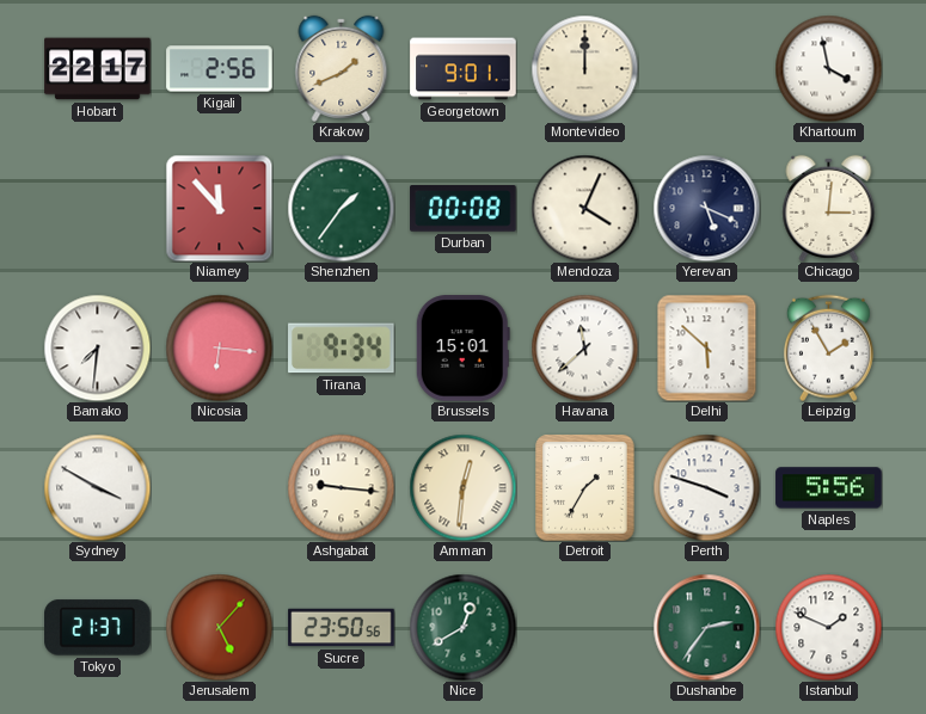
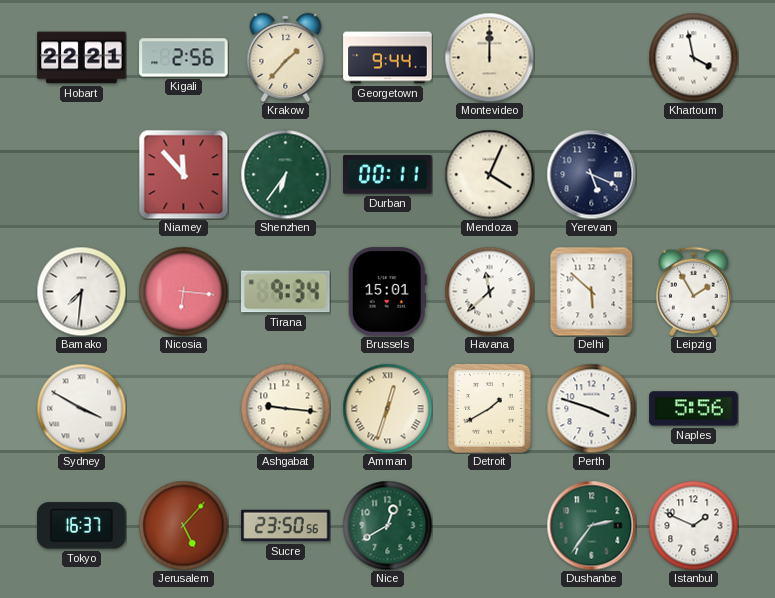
Hobart: 22:17 -> 22:21 (82, 58)
Krakow: 1:41 -> 1:37 (286, 57)
Georgetown: 9:01 -> 9:44 (388, 58)
Shenzhen: 1:36 -> 6:36 (285, 174)
Durban: 00:08 -> 00:11 (388, 175)
Chicago: 3:01 -> none (829, 208)
Amman: 12:31 -> 12:33 (387, 408)
Detroit: 1:35 -> 1:40 (490, 409)
Tokyo: 21:37 -> 16:37 (82, 526)
